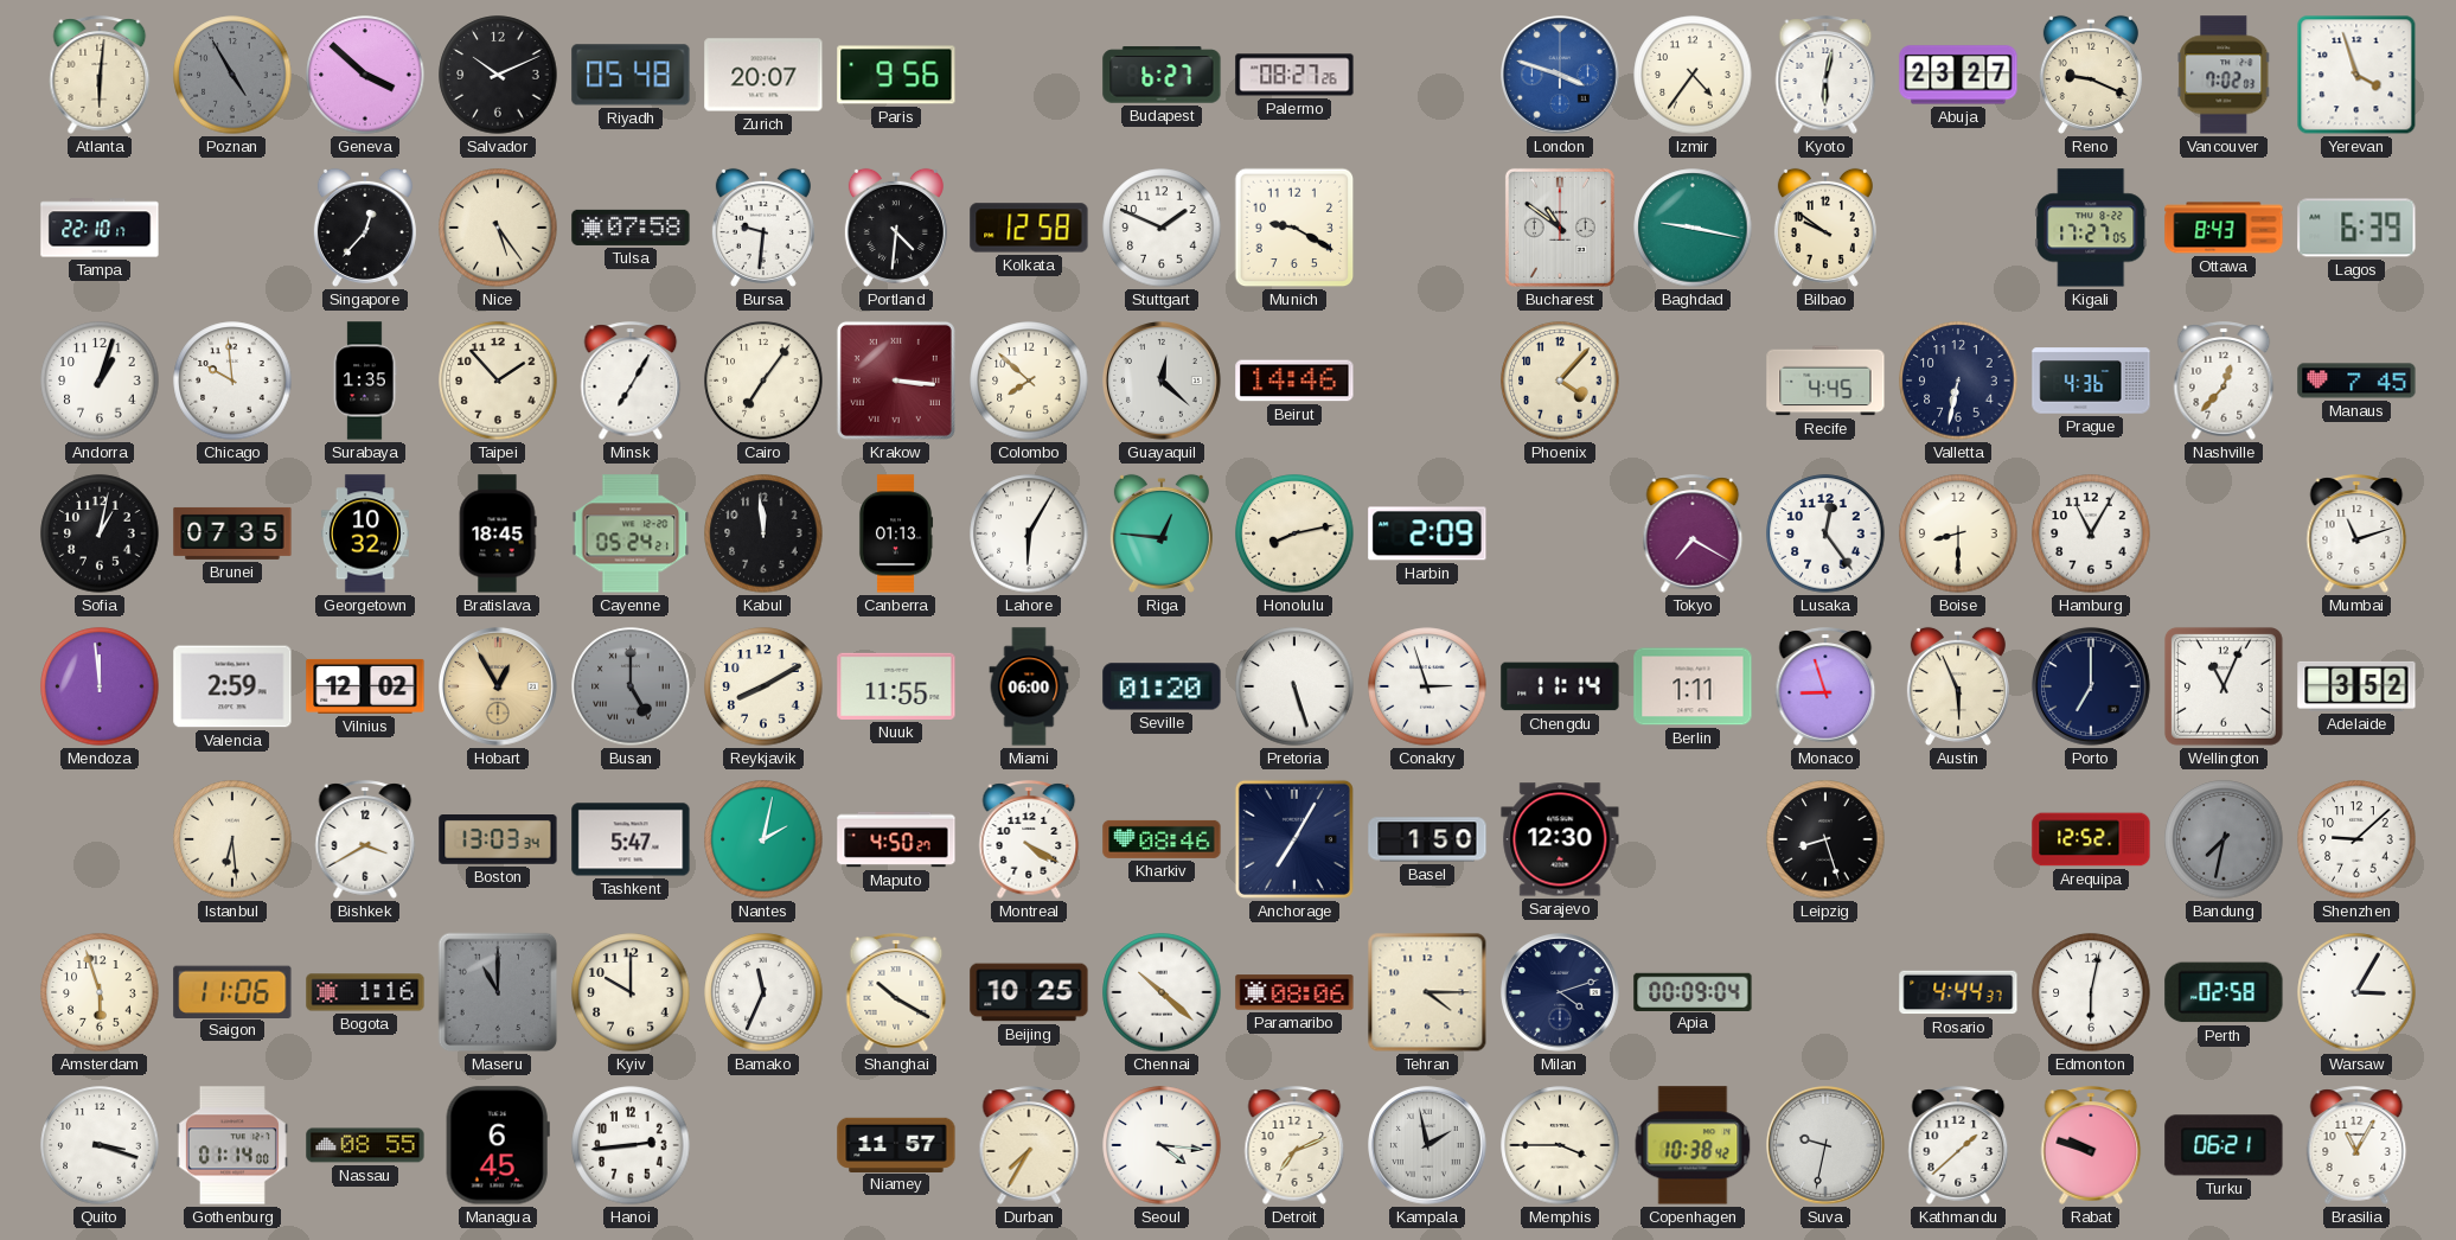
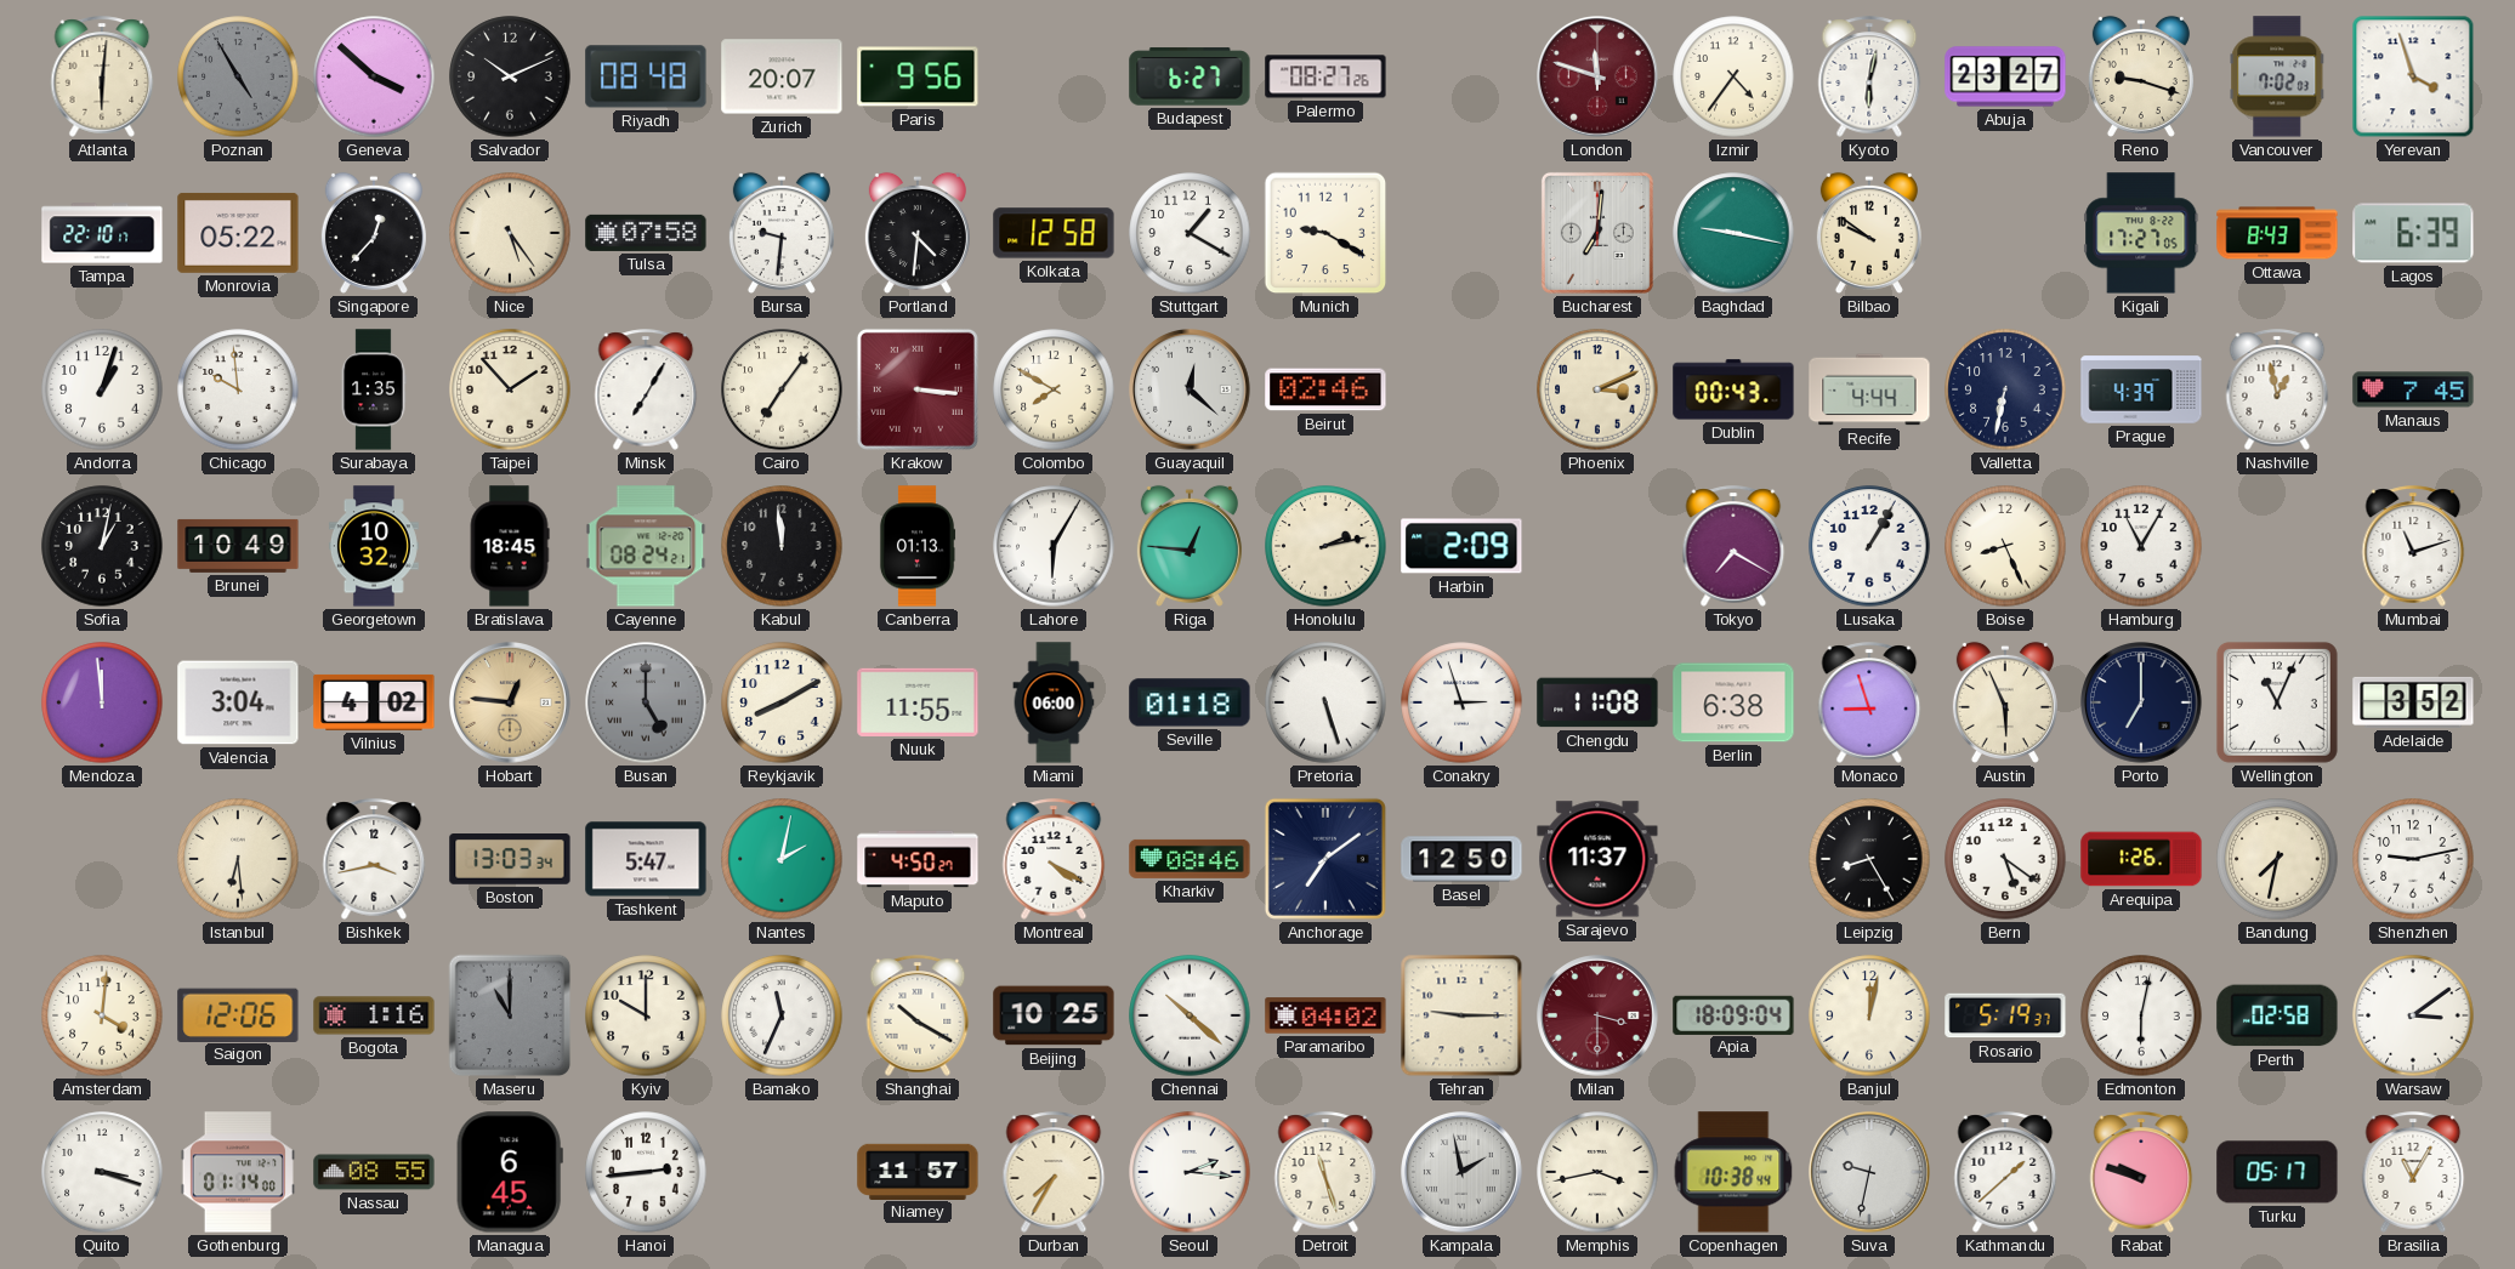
Riyadh: 05:48 -> 08:48 (646, 76)
London: 3:48 -> 11:48 (1599, 78)
London dial: blue -> burgundy (1599, 78)
Reno: 9:19 -> 9:18 (2141, 76)
Monrovia: none -> 05:22 (238, 233)
Stuttgart: 1:49 -> 1:20 (1190, 233)
Bucharest: 10:51 -> 7:01 (1597, 233)
Colombo: 7:52 -> 7:50 (1054, 389)
Beirut: 14:46 -> 02:46 (1325, 389)
Phoenix: 4:07 -> 3:11 (1597, 389)
Dublin: none -> 00:43 (1733, 389)
Recife: 4:45 -> 4:44 (1869, 389)
Prague: 4:36 -> 4:39 (2141, 389)
Nashville: 12:37 -> 12:58 (2277, 389)
Brunei: 07:35 -> 10:49 (238, 546)
Cayenne: 05:24 -> 08:24 (646, 546)
Honolulu: 8:13 -> 2:13 (1325, 546)
Lusaka: 12:24 -> 1:05 (1869, 546)
Boise: 8:30 -> 8:26 (2005, 546)
Valencia: 2:59 -> 3:04 (238, 702)
Vilnius: 12:02 -> 4:02 (374, 702)
Hobart: 12:55 -> 12:46 (511, 704)
Seville: 01:20 -> 01:18 (1190, 702)
Chengdu: 11:14 -> 11:08 (1597, 702)
Berlin: 1:11 -> 6:38 (1733, 702)
Bishkek: 3:40 -> 3:43 (374, 859)
Anchorage: 7:05 -> 7:09 (1325, 859)
Basel: 1:50 -> 12:50 (1461, 859)
Sarajevo: 12:30 -> 11:37 (1597, 859)
Leipzig: 8:27 -> 8:25 (1869, 859)
Bern: none -> 5:21 (2005, 859)
Arequipa: 12:52 -> 1:26 (2141, 859)
Bandung dial: grey -> cream (2277, 859)
Shenzhen: 9:08 -> 9:13 (2413, 859)
Amsterdam: 5:57 -> 4:01 (102, 1015)
Saigon: 11:06 -> 12:06 (238, 1014)
Paramaribo: 08:06 -> 04:02 (1325, 1015)
Tehran: 4:15 -> 9:15 (1461, 1015)
Milan: 4:12 -> 3:30 (1599, 1017)
Milan dial: navy -> burgundy (1599, 1017)
Apia: 00:09 -> 18:09 (1733, 1014)
Banjul: none -> 12:02 (1869, 1015)
Rosario: 4:44 -> 5:19 (2005, 1015)
Warsaw: 3:05 -> 3:09 (2413, 1015)
Seoul: 4:16 -> 2:16 (1190, 1172)
Detroit: 7:11 -> 11:27 (1325, 1172)
Memphis: 3:45 -> 3:43 (1597, 1172)
Copenhagen: 10:38:42 -> 10:38:44 (1733, 1172)
Turku: 06:21 -> 05:17 (2277, 1172)
